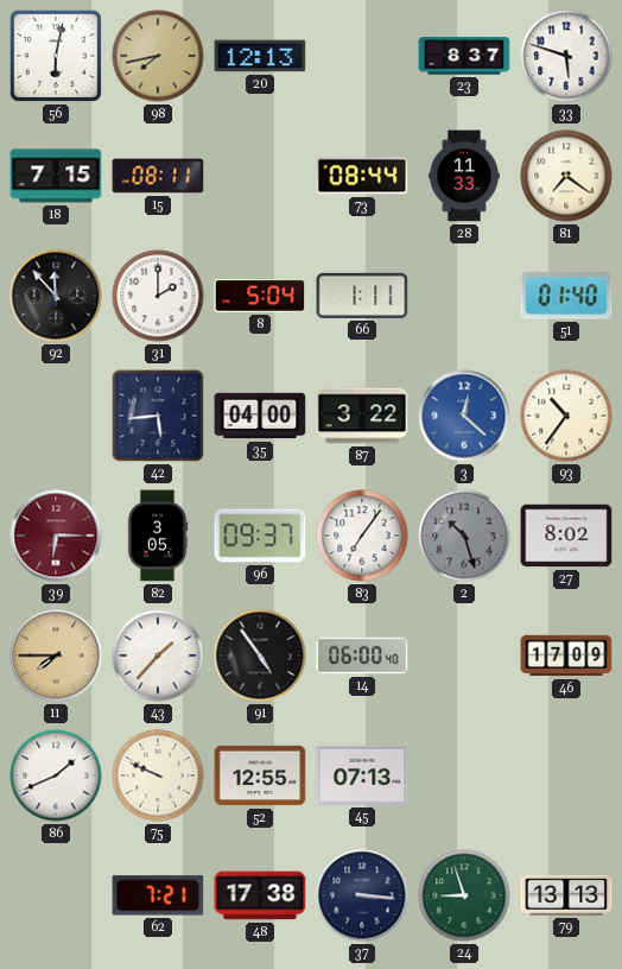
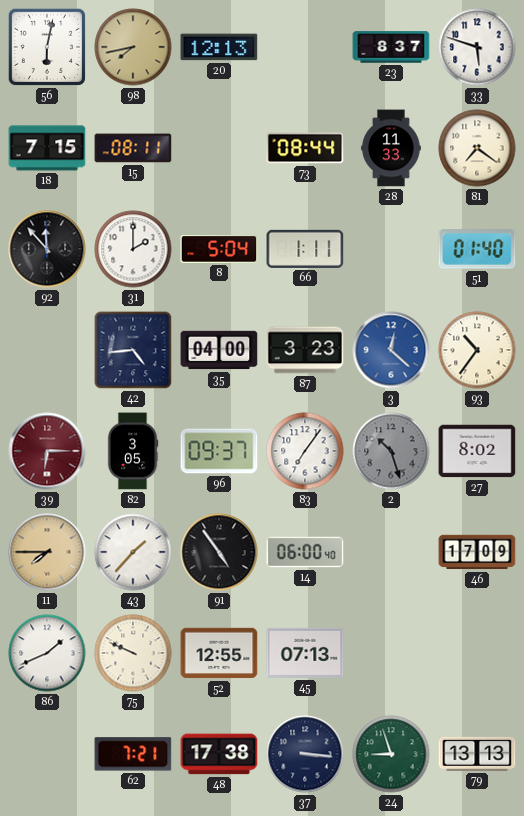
42: 5:44 -> 4:44 (133, 350)
87: 3:22 -> 3:23 (305, 350)
